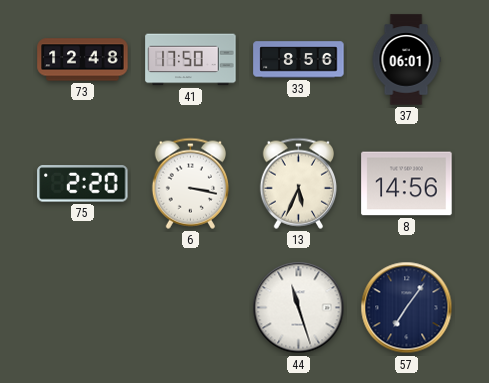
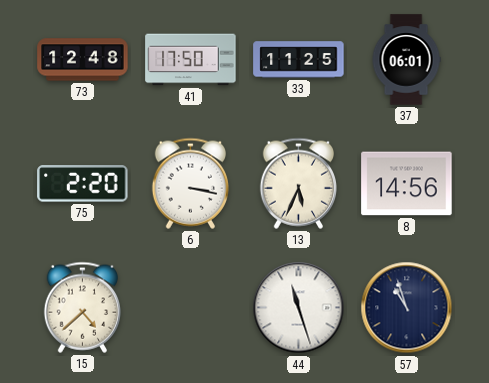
33: 8:56 -> 11:25 (299, 60)
15: none -> 4:38 (82, 307)
57: 7:06 -> 10:57 (407, 308)
